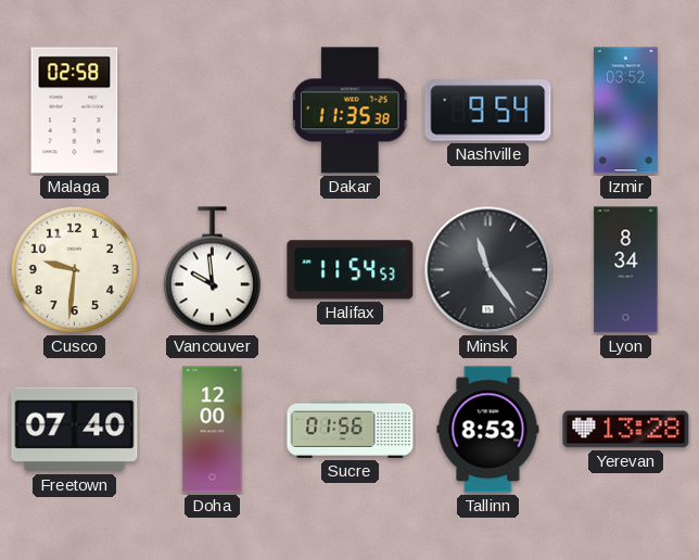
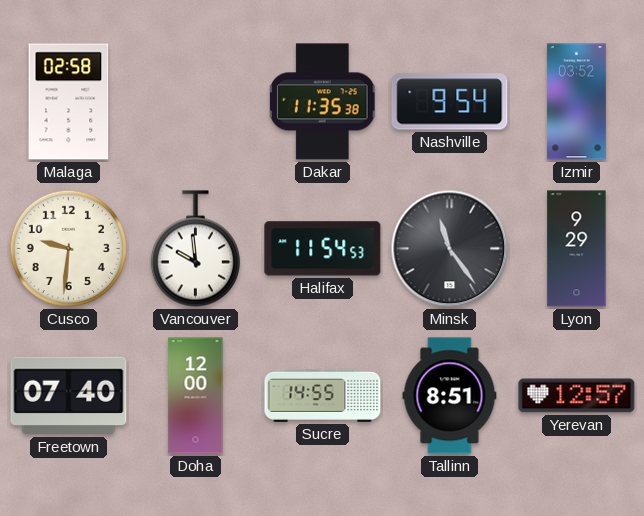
Lyon: 8:34 -> 9:29 (577, 249)
Sucre: 01:56 -> 14:55 (323, 395)
Tallinn: 8:53 -> 8:51 (450, 396)
Yerevan: 13:28 -> 12:57 (577, 396)
